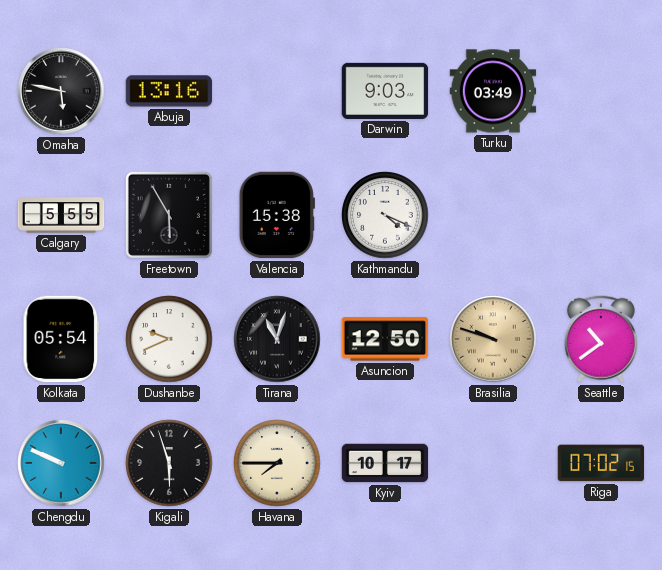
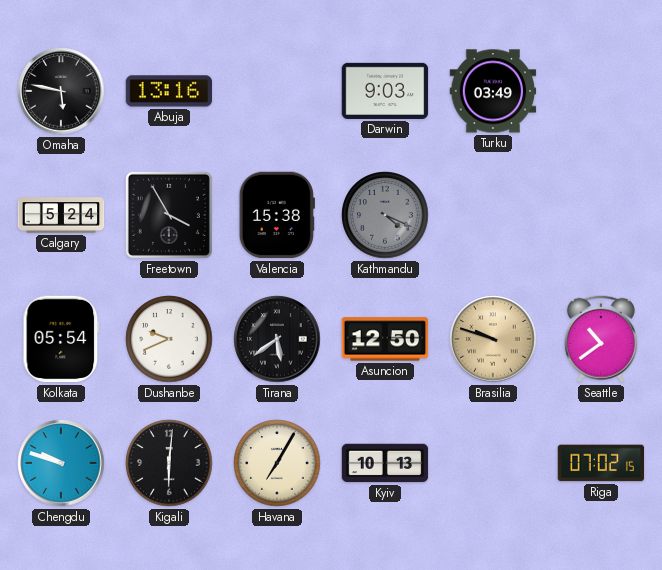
Calgary: 5:55 -> 5:24 (61, 215)
Freetown: 5:55 -> 3:55 (169, 215)
Kathmandu dial: white -> grey (385, 215)
Tirana: 11:03 -> 5:39 (277, 339)
Chengdu: 9:49 -> 9:48 (61, 463)
Kigali: 5:57 -> 6:01 (169, 463)
Havana: 7:45 -> 7:05 (277, 463)
Kyiv: 10:17 -> 10:13 (385, 463)
